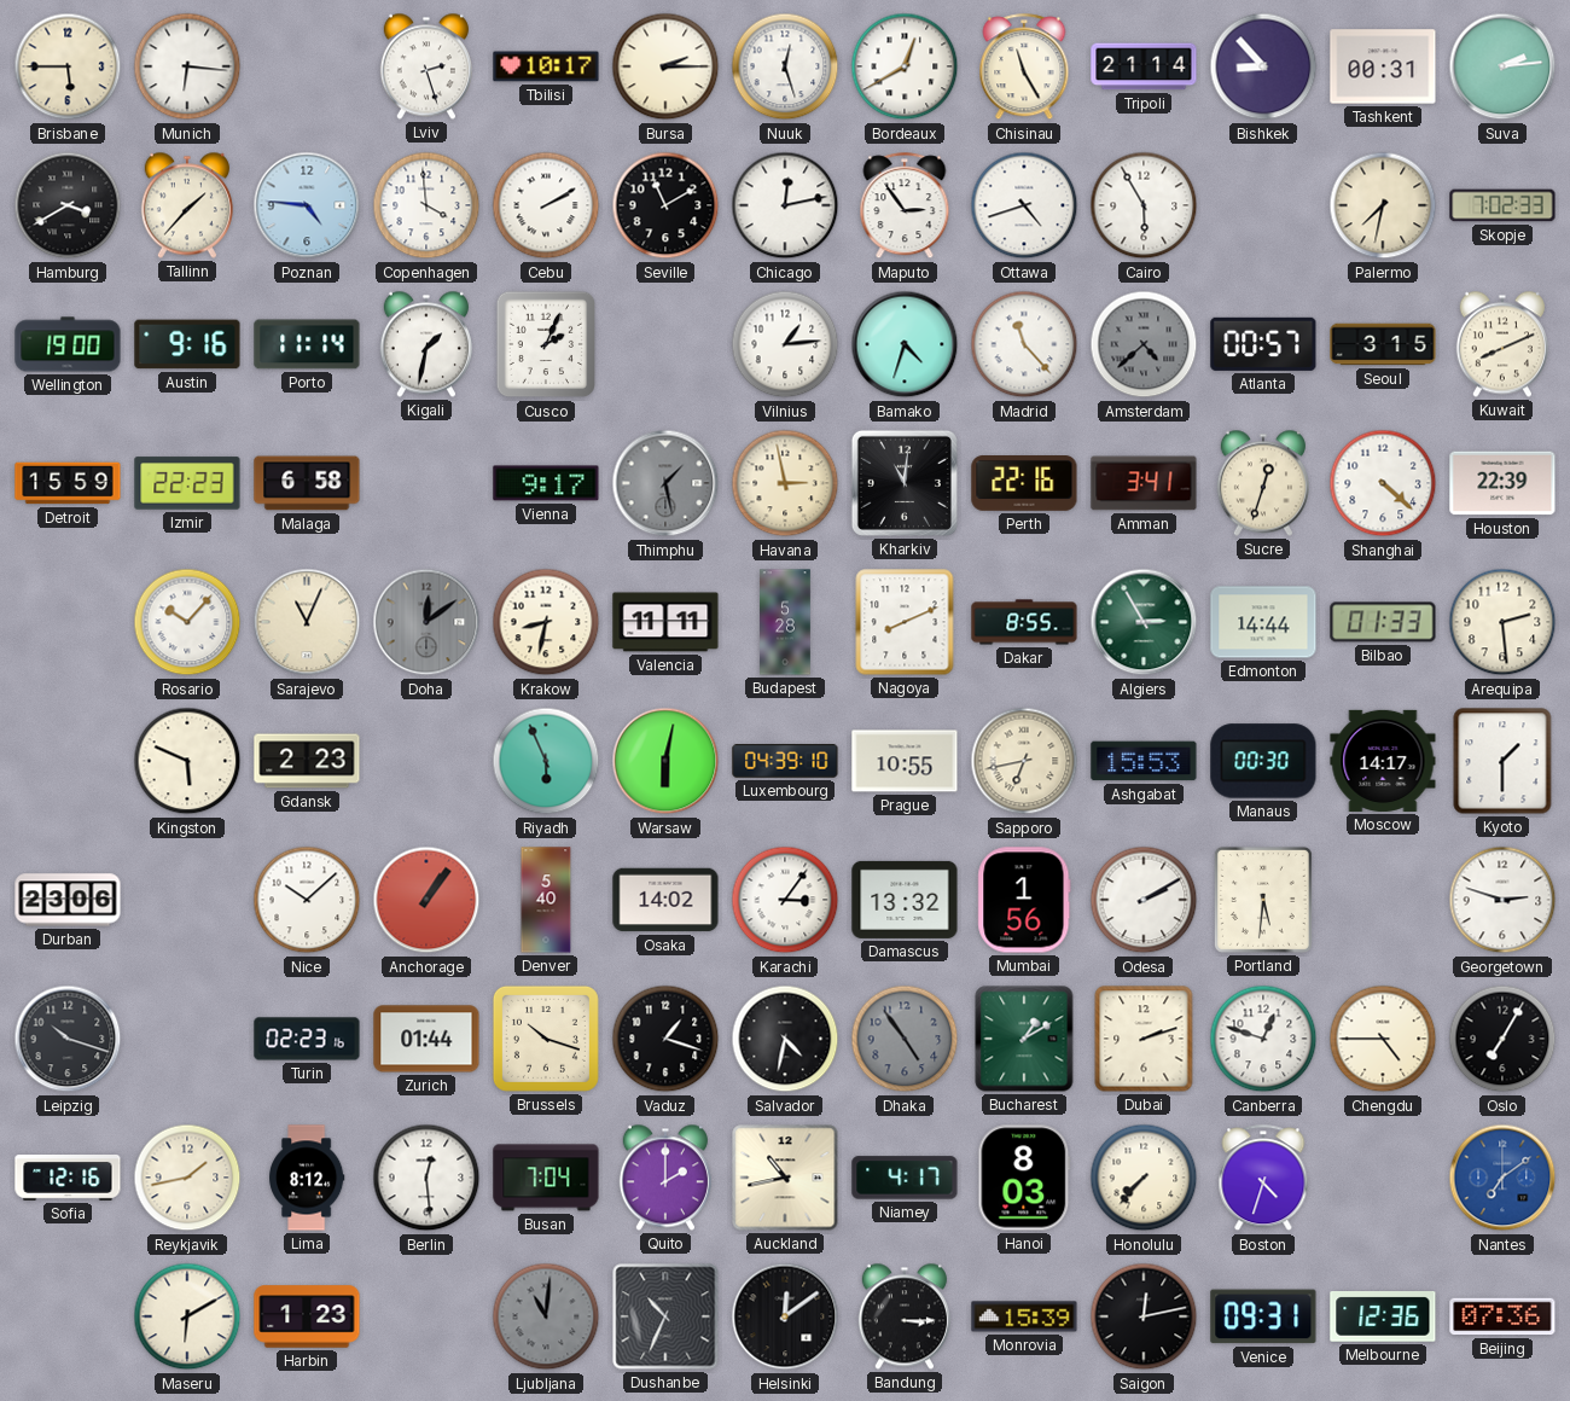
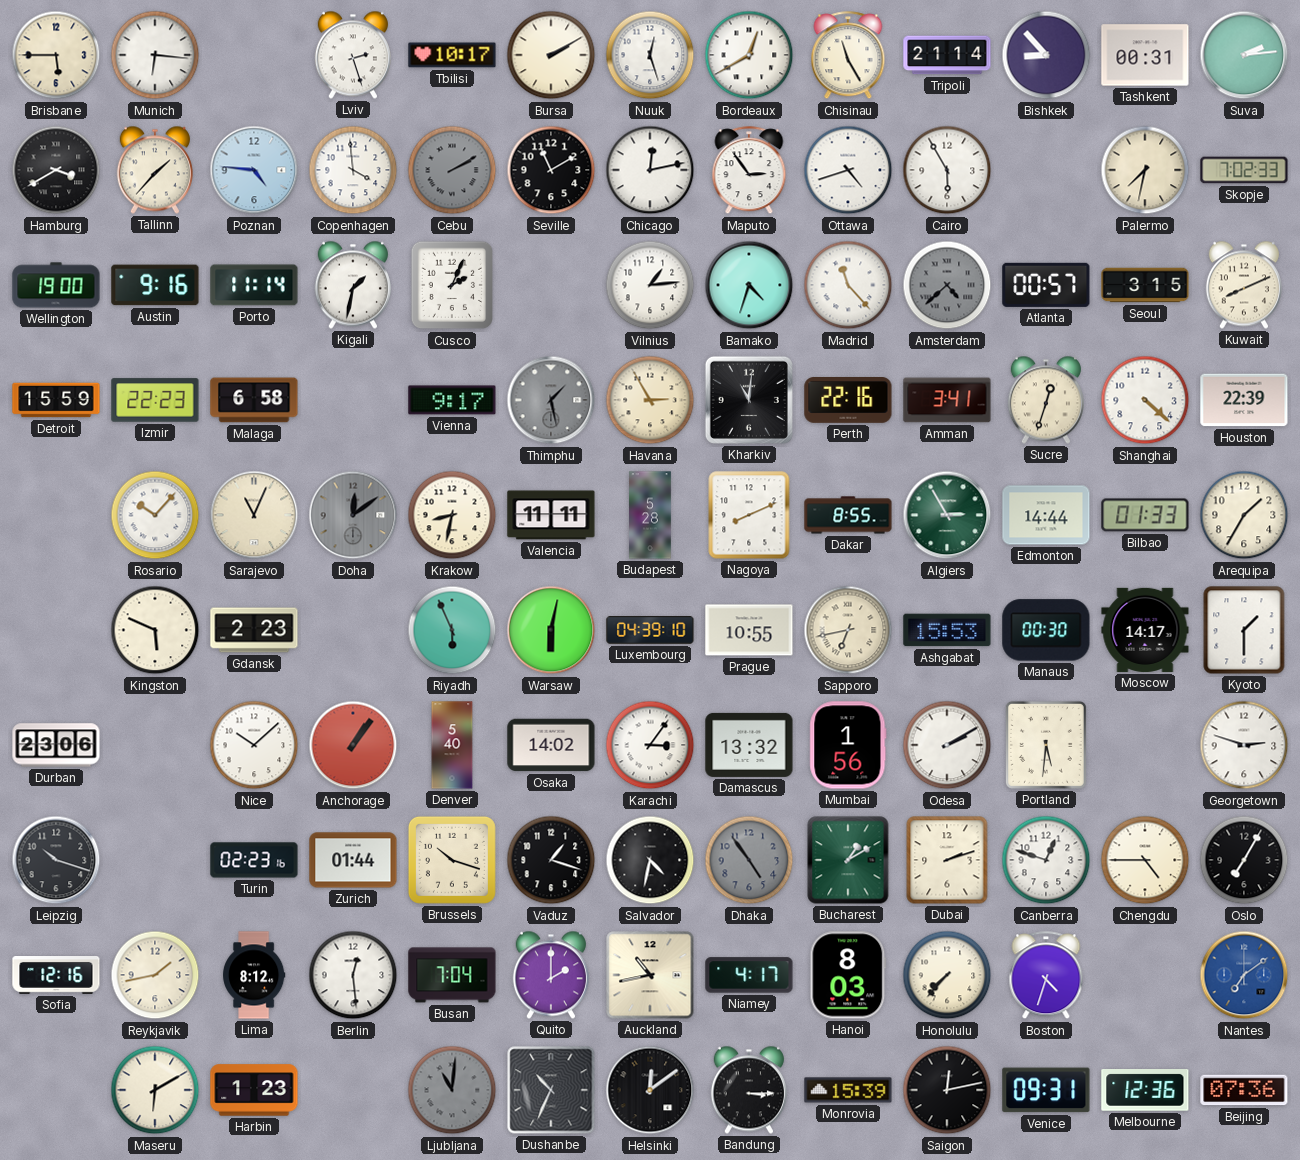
Bursa: 2:15 -> 2:10 (551, 55)
Cebu dial: white -> grey (452, 170)
Havana: 2:58 -> 2:55 (650, 400)
Arequipa: 2:29 -> 1:35 (1244, 515)
